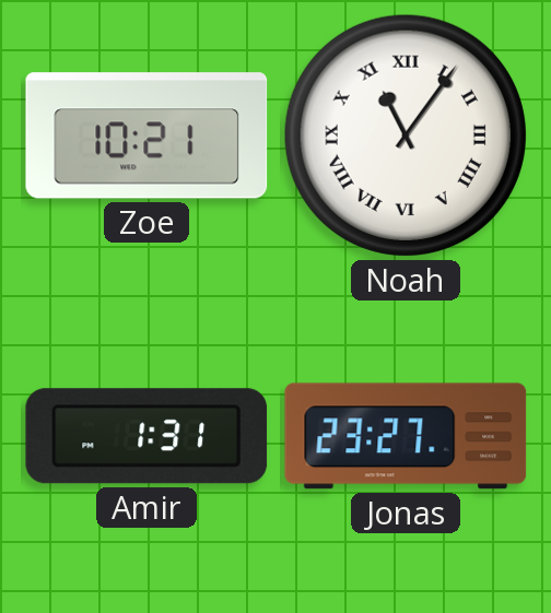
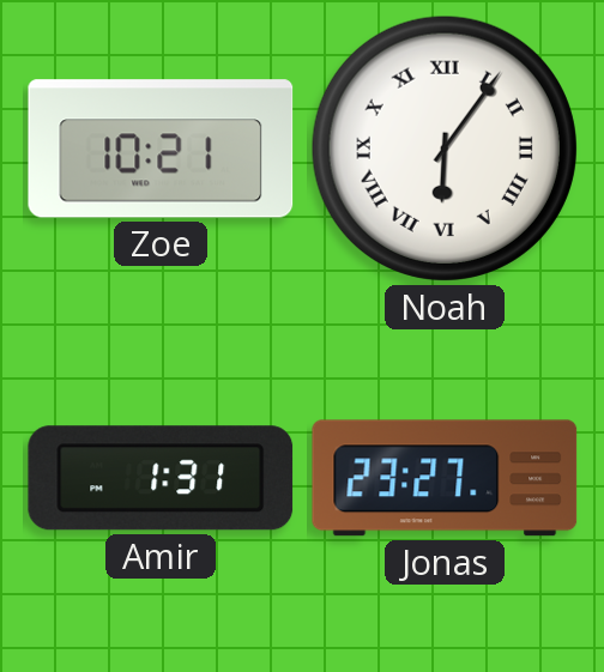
Noah: 11:06 -> 6:06 (445, 149)
